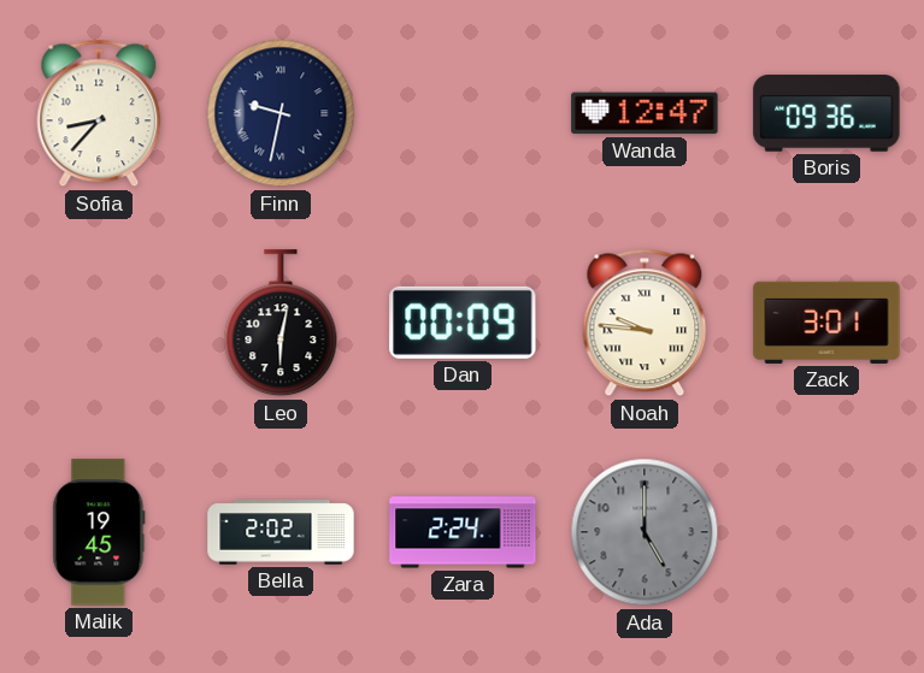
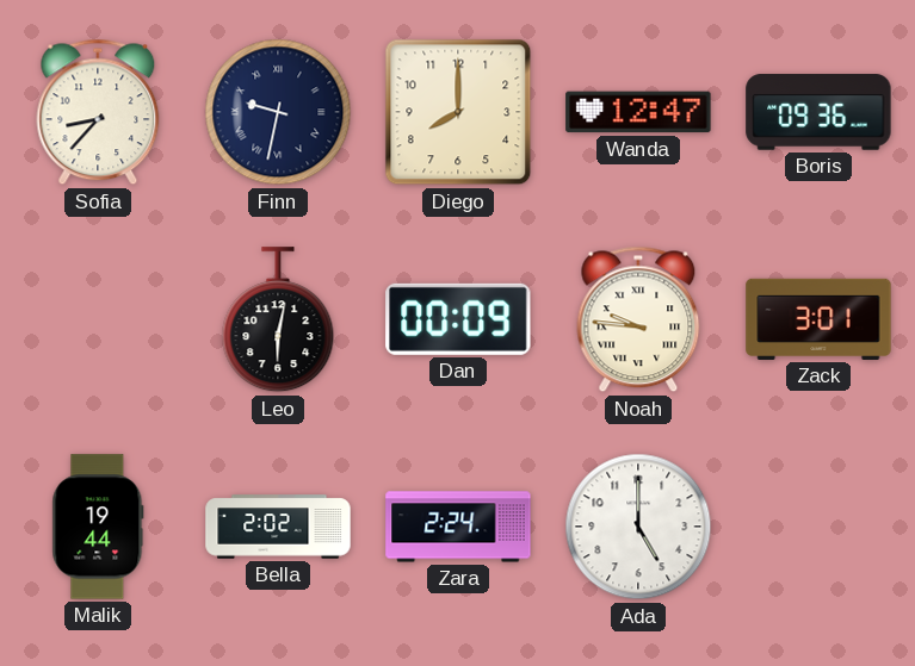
Diego: none -> 8:00 (458, 112)
Malik: 19:45 -> 19:44 (98, 527)
Ada dial: grey -> white (638, 527)
